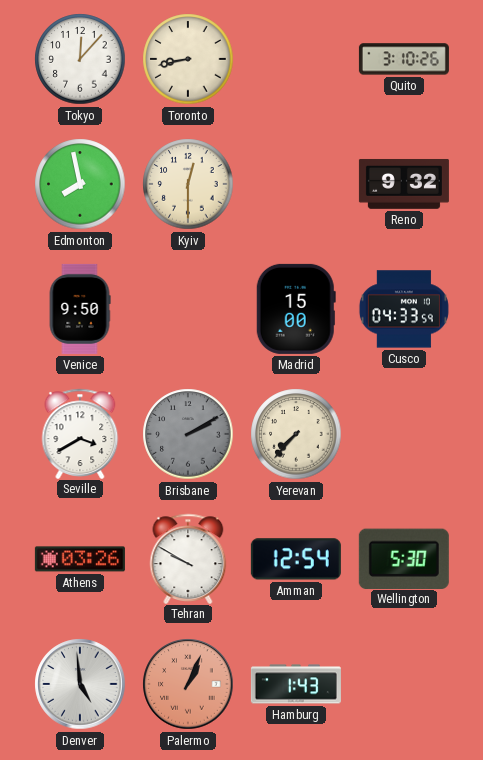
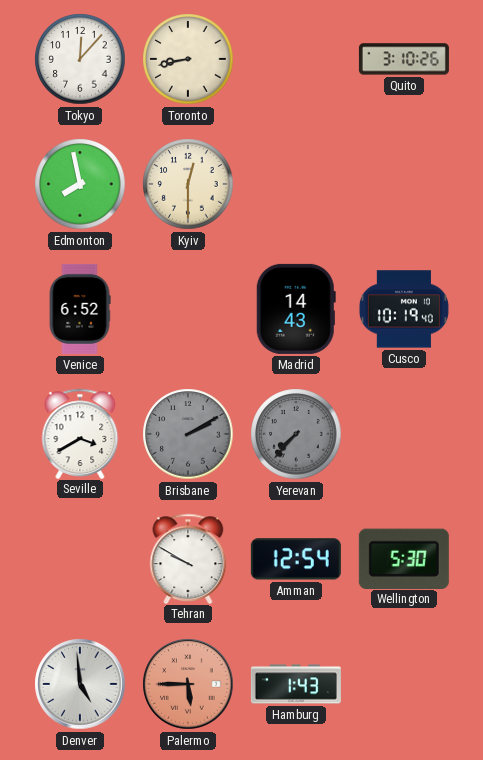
Reno: 9:32 -> none (404, 184)
Venice: 9:50 -> 6:52 (80, 309)
Madrid: 15:00 -> 14:43 (296, 309)
Cusco: 04:33 -> 10:19 (404, 309)
Yerevan dial: cream -> grey (296, 434)
Athens: 03:26 -> none (80, 559)
Palermo: 1:04 -> 5:45 (188, 684)
